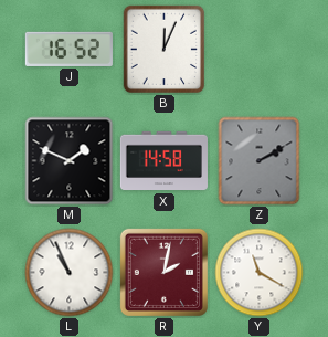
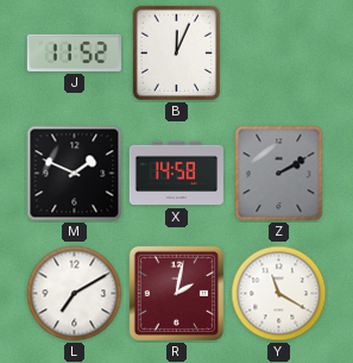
J: 16:52 -> 11:52 (74, 52)
L: 10:56 -> 7:10 (75, 294)
